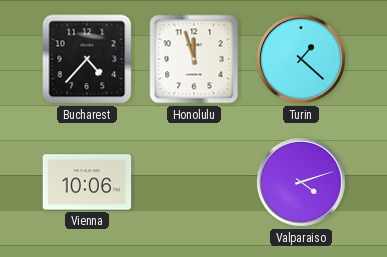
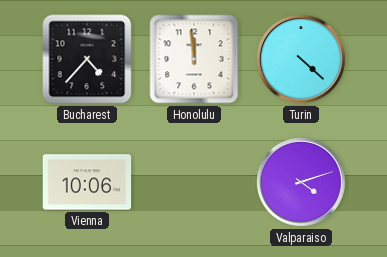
Honolulu: 11:57 -> 11:59 (194, 59)
Turin: 1:22 -> 4:22 (302, 60)
